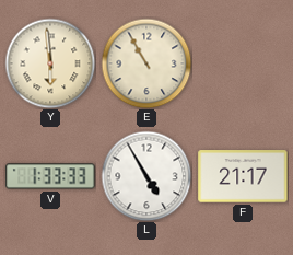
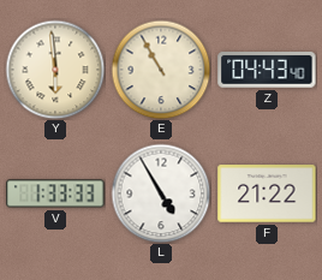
Z: none -> 04:43 (267, 71)
F: 21:17 -> 21:22 (267, 193)
